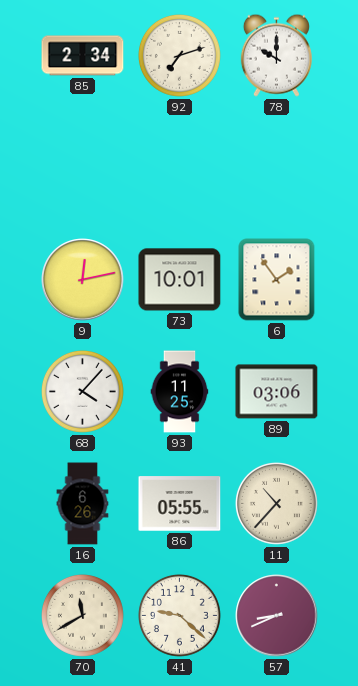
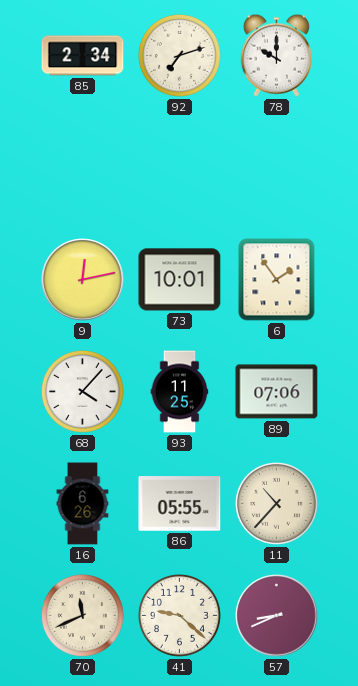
89: 03:06 -> 07:06 (277, 392)
70: 11:40 -> 11:41 (82, 615)
